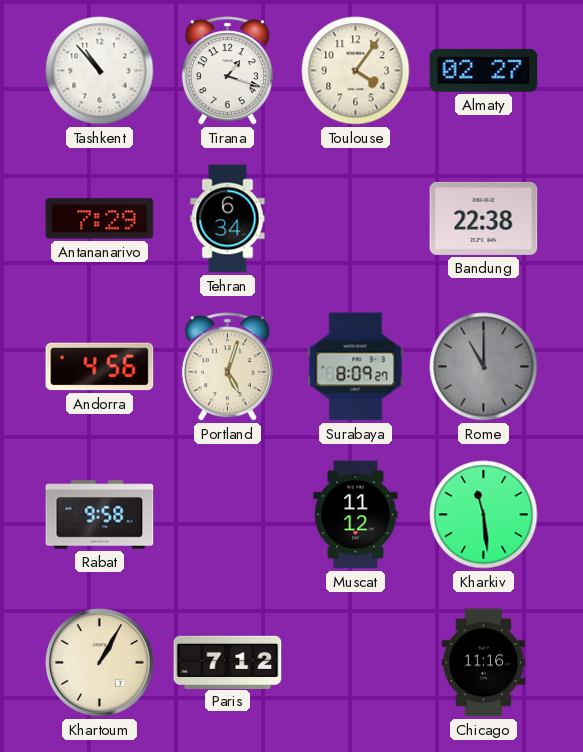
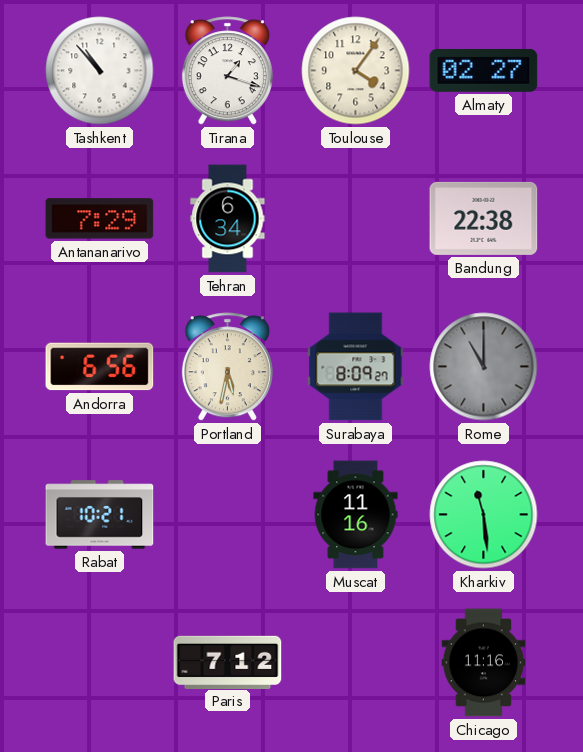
Andorra: 4:56 -> 6:56 (100, 367)
Portland: 5:03 -> 5:32 (227, 367)
Rabat: 9:58 -> 10:21 (100, 515)
Muscat: 11:12 -> 11:16 (356, 515)
Khartoum: 1:05 -> none (100, 663)
